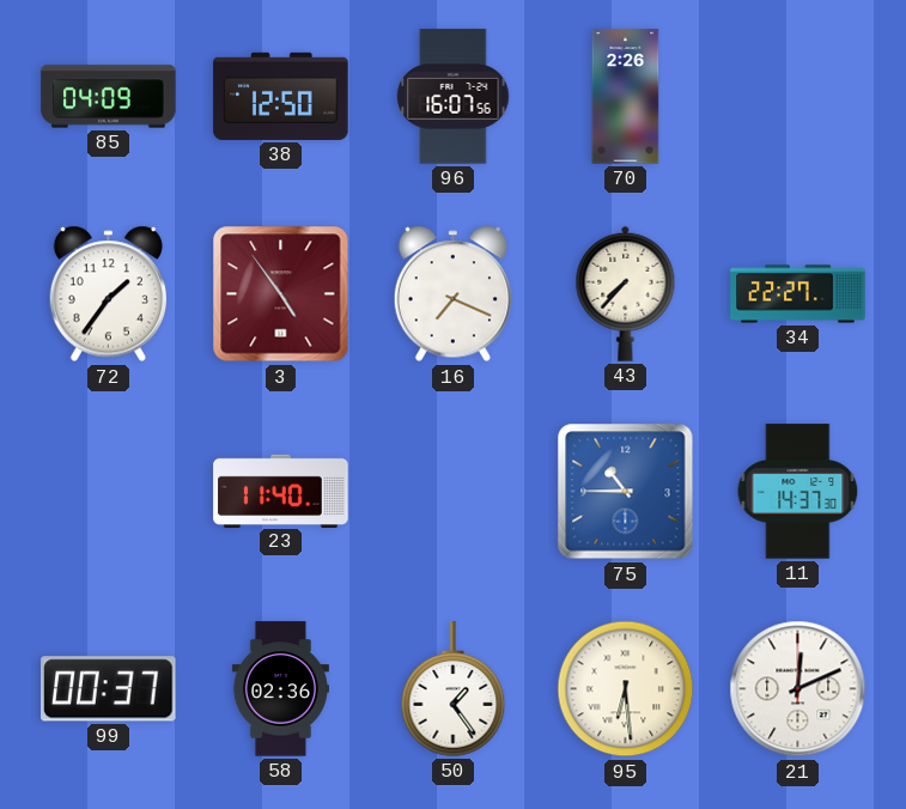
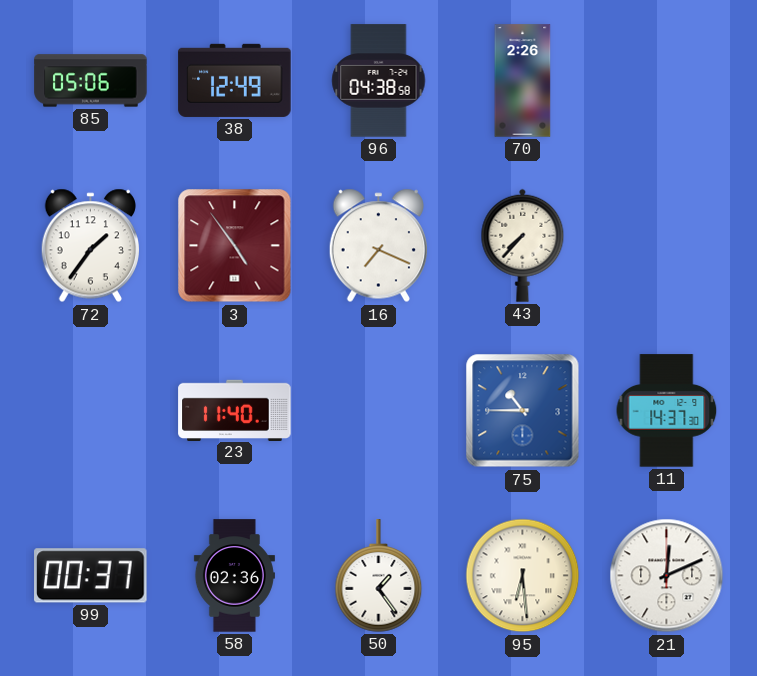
85: 04:09 -> 05:06 (91, 81)
38: 12:50 -> 12:49 (235, 80)
96: 16:07 -> 04:38 (379, 81)
34: 22:27 -> none (798, 294)
